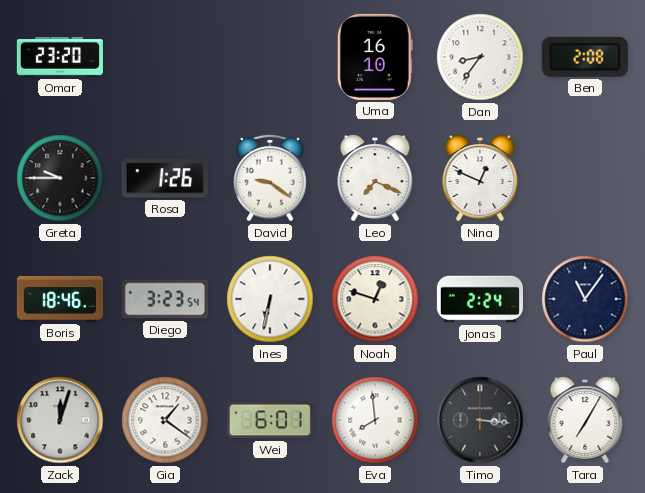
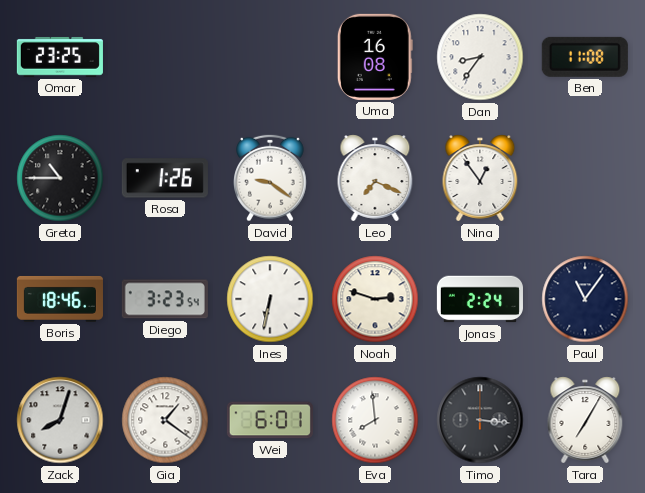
Omar: 23:20 -> 23:25 (60, 57)
Uma: 16:10 -> 16:08 (375, 57)
Ben: 2:08 -> 11:08 (585, 57)
Greta: 9:45 -> 10:45 (60, 178)
Nina: 12:49 -> 12:54 (480, 178)
Noah: 12:48 -> 2:48 (375, 299)
Zack: 12:03 -> 8:03 (60, 420)
